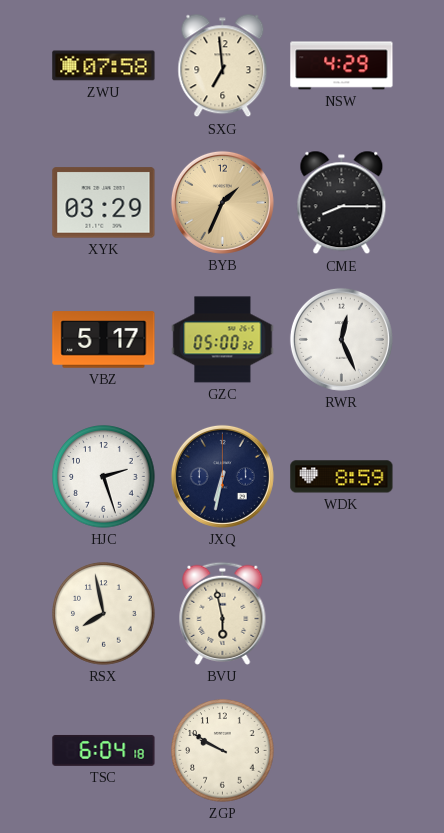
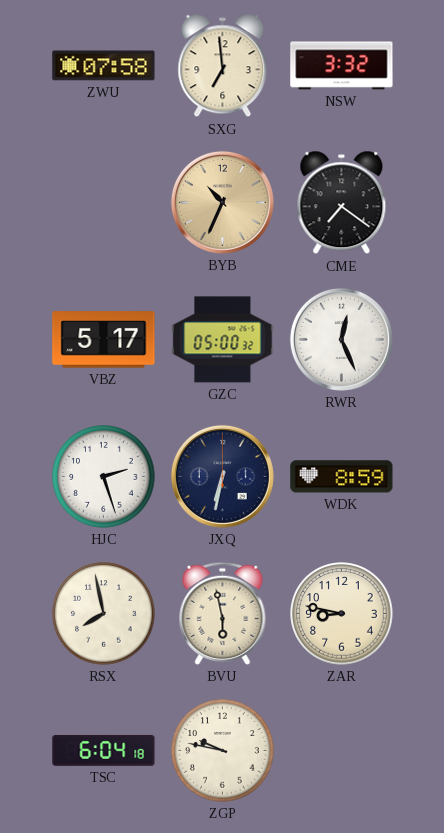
NSW: 4:29 -> 3:32 (342, 66)
XYK: 03:29 -> none (104, 203)
BYB: 1:34 -> 10:34 (222, 202)
CME: 8:15 -> 7:21 (342, 203)
ZAR: none -> 8:47 (342, 614)
ZGP: 9:50 -> 9:47 (223, 751)
